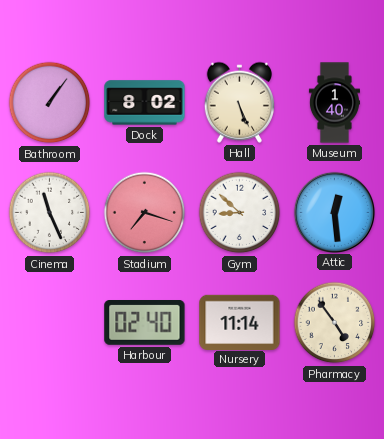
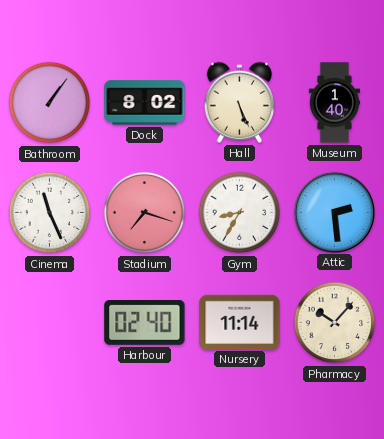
Gym: 8:52 -> 8:35 (240, 213)
Attic: 12:29 -> 2:29 (334, 212)
Pharmacy: 4:54 -> 10:07 (335, 323)
